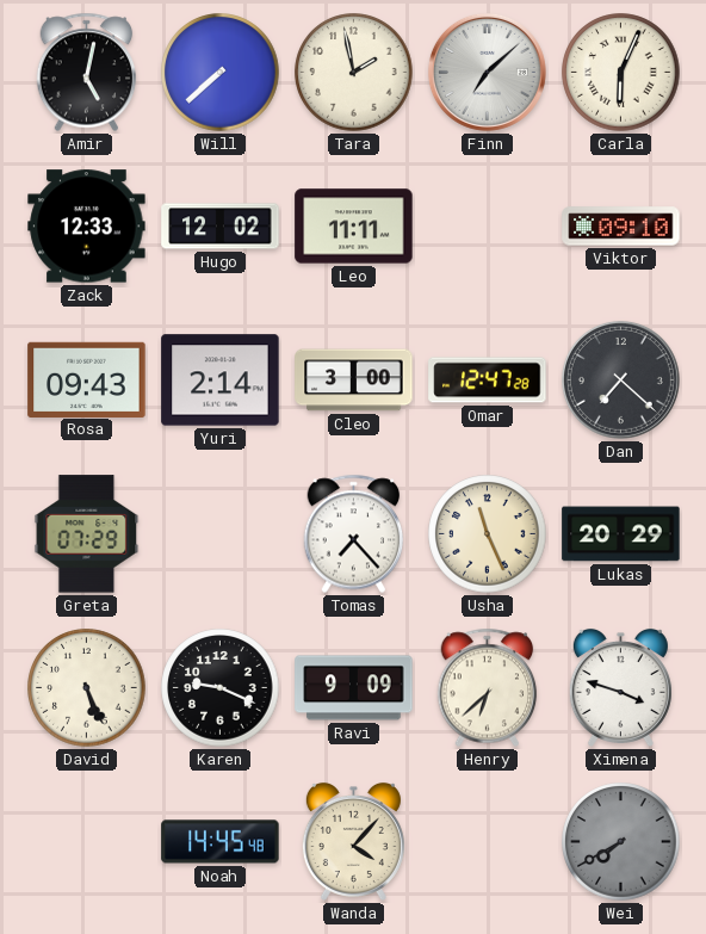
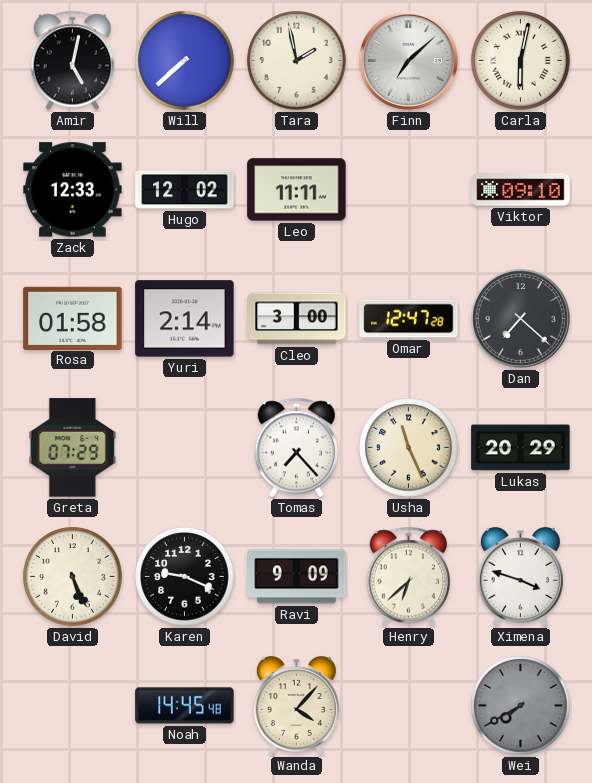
Carla: 6:04 -> 6:02 (521, 61)
Rosa: 09:43 -> 01:58 (73, 318)
